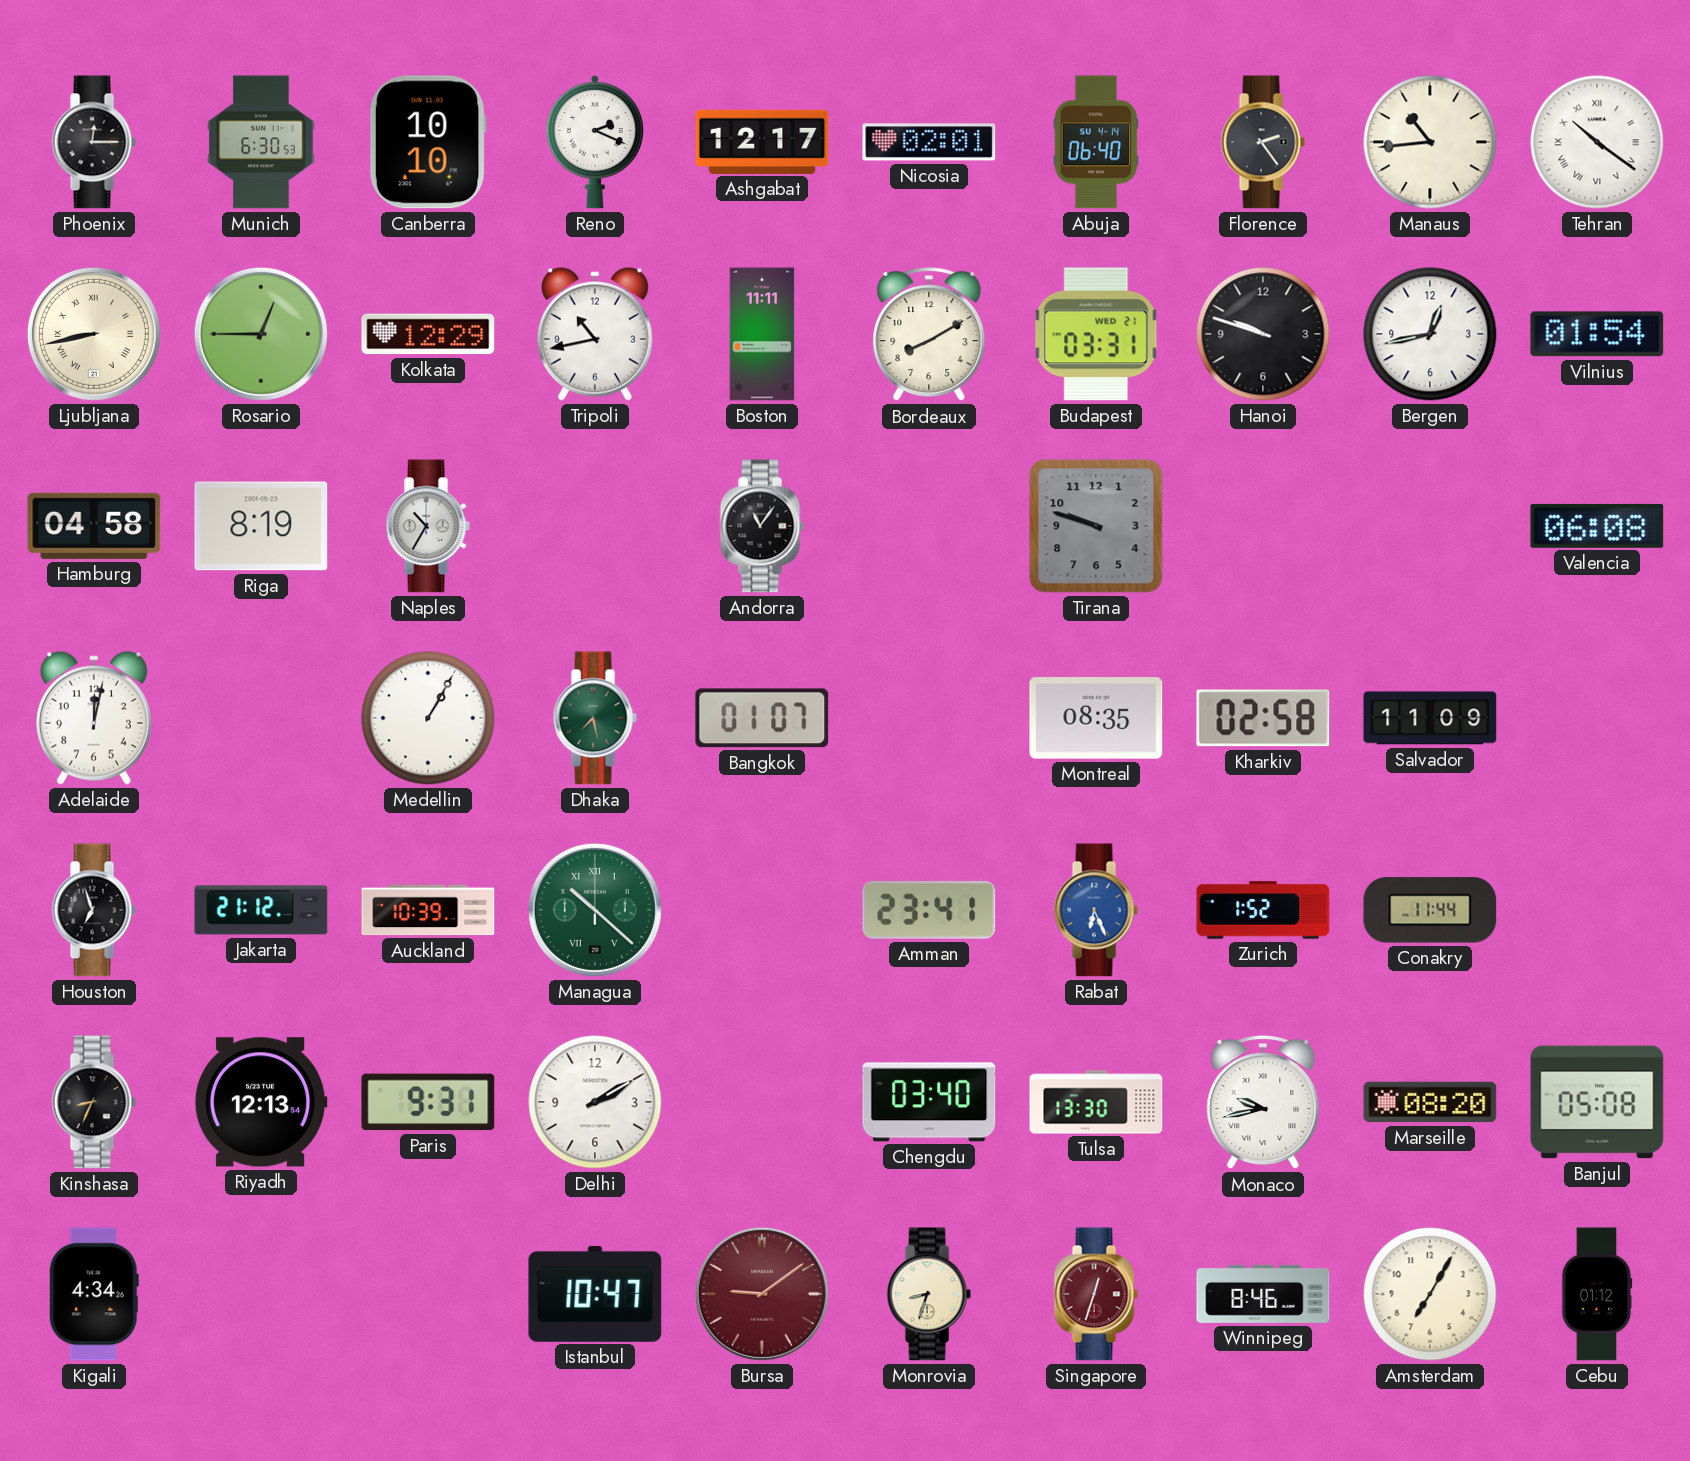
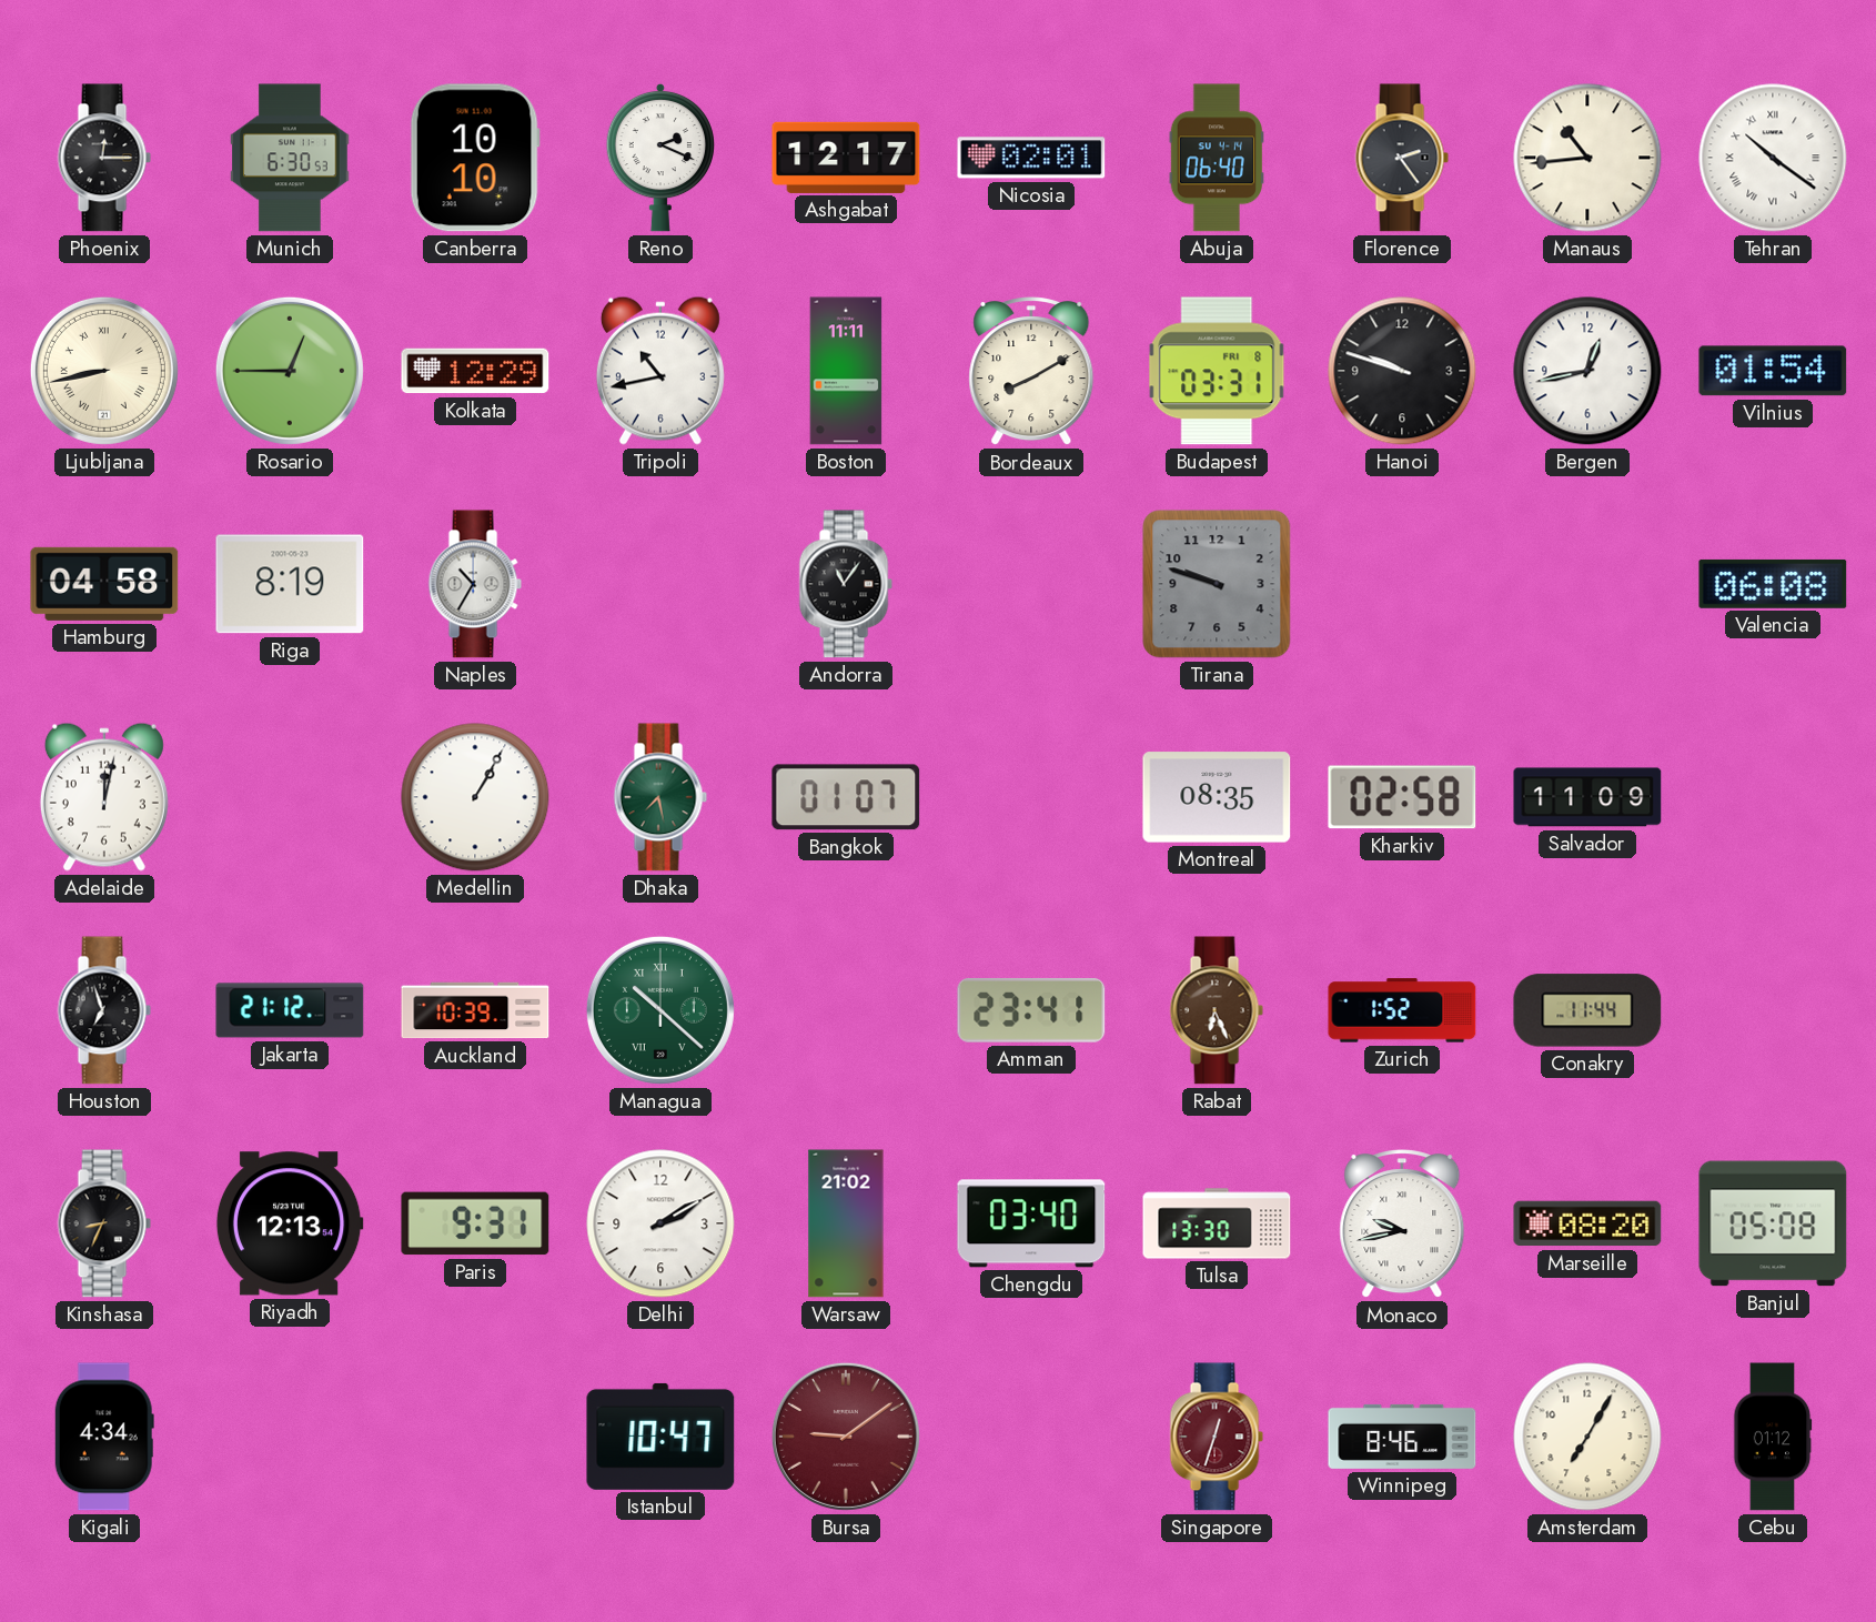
Budapest date: WED 21 -> FRI 8 (1217, 371)
Rabat dial: blue -> brown (1217, 1010)
Warsaw: none -> 21:02 (846, 1223)
Monrovia: 8:33 -> none (929, 1294)
